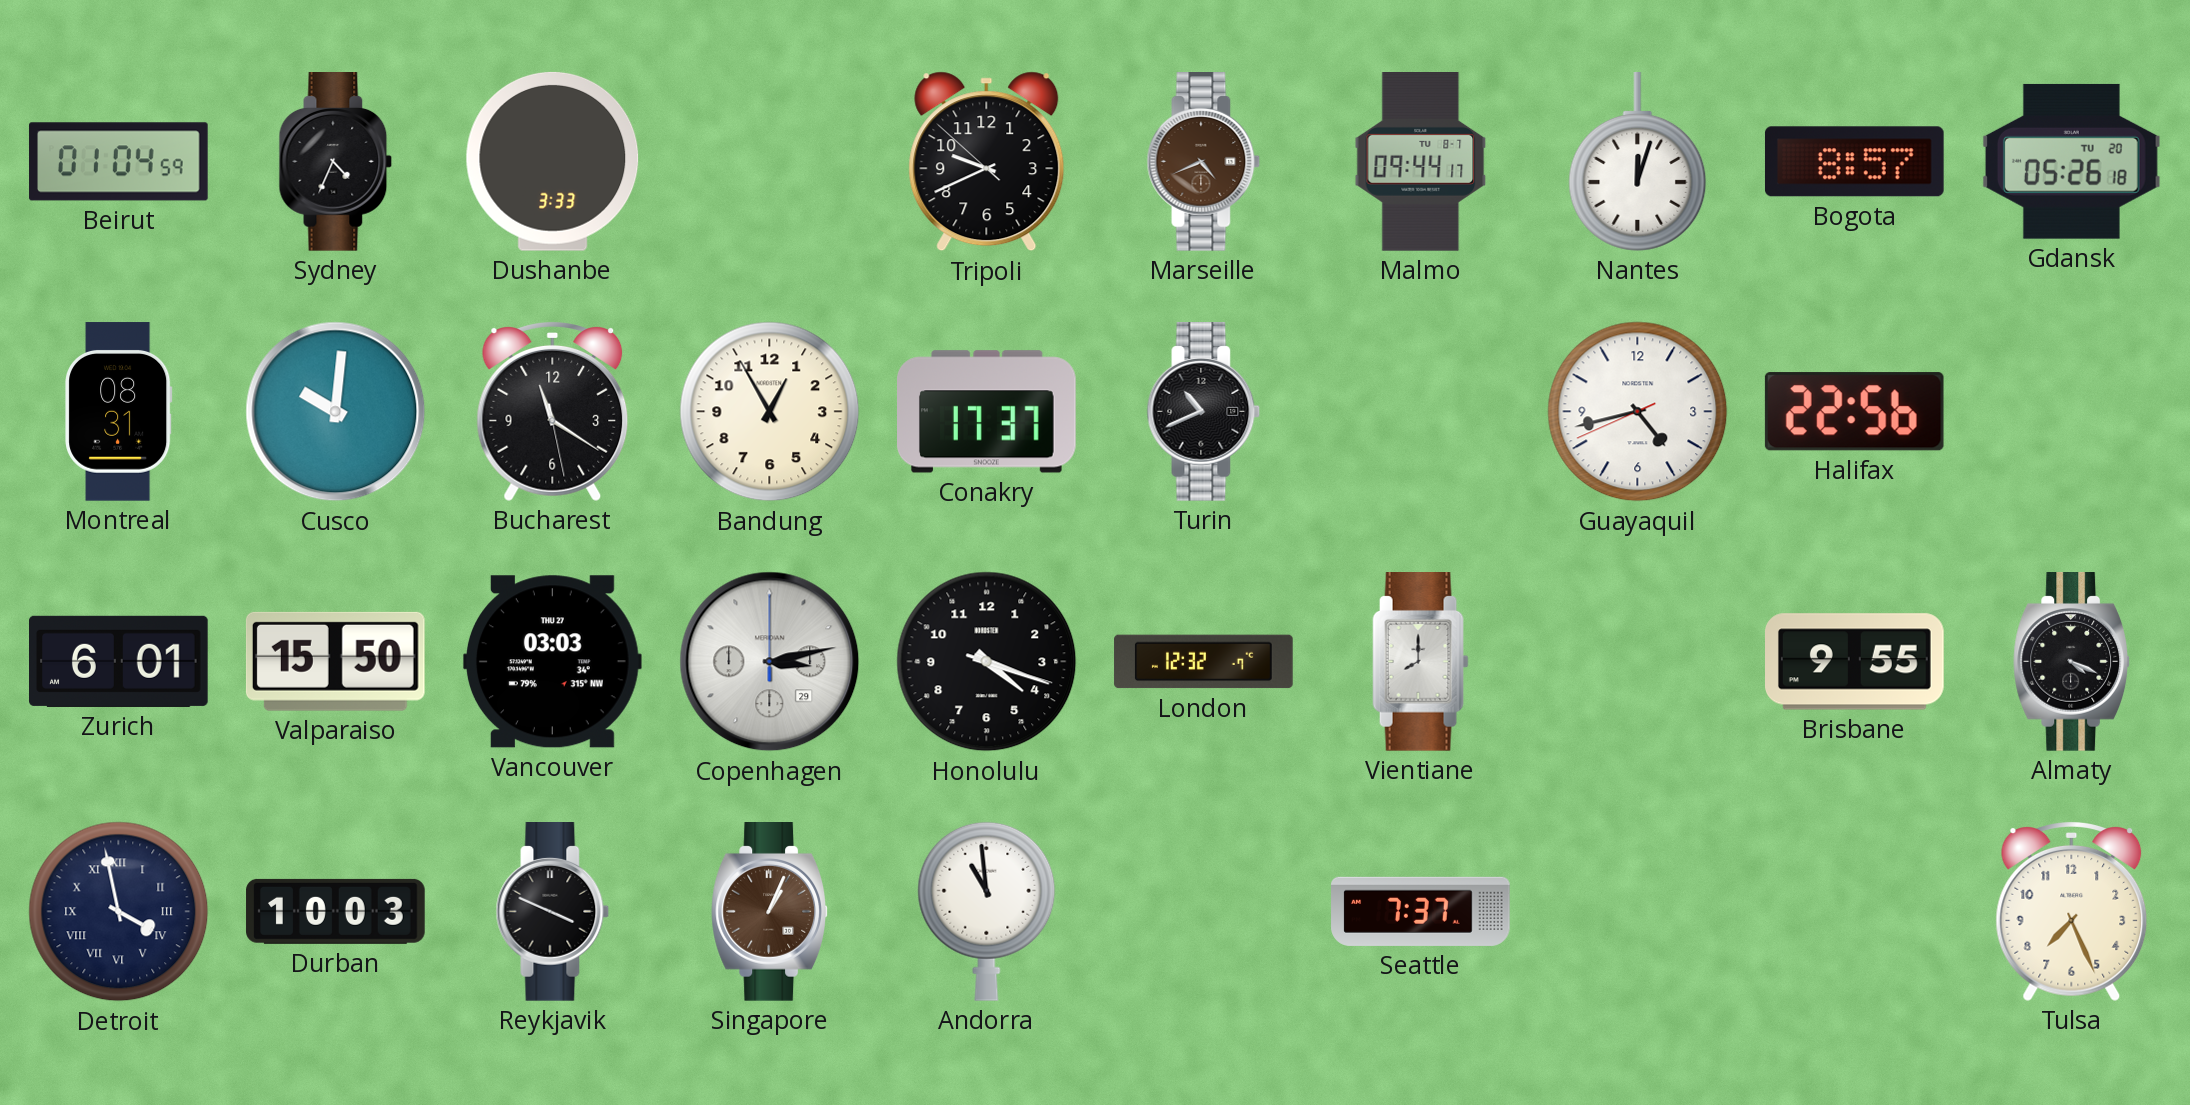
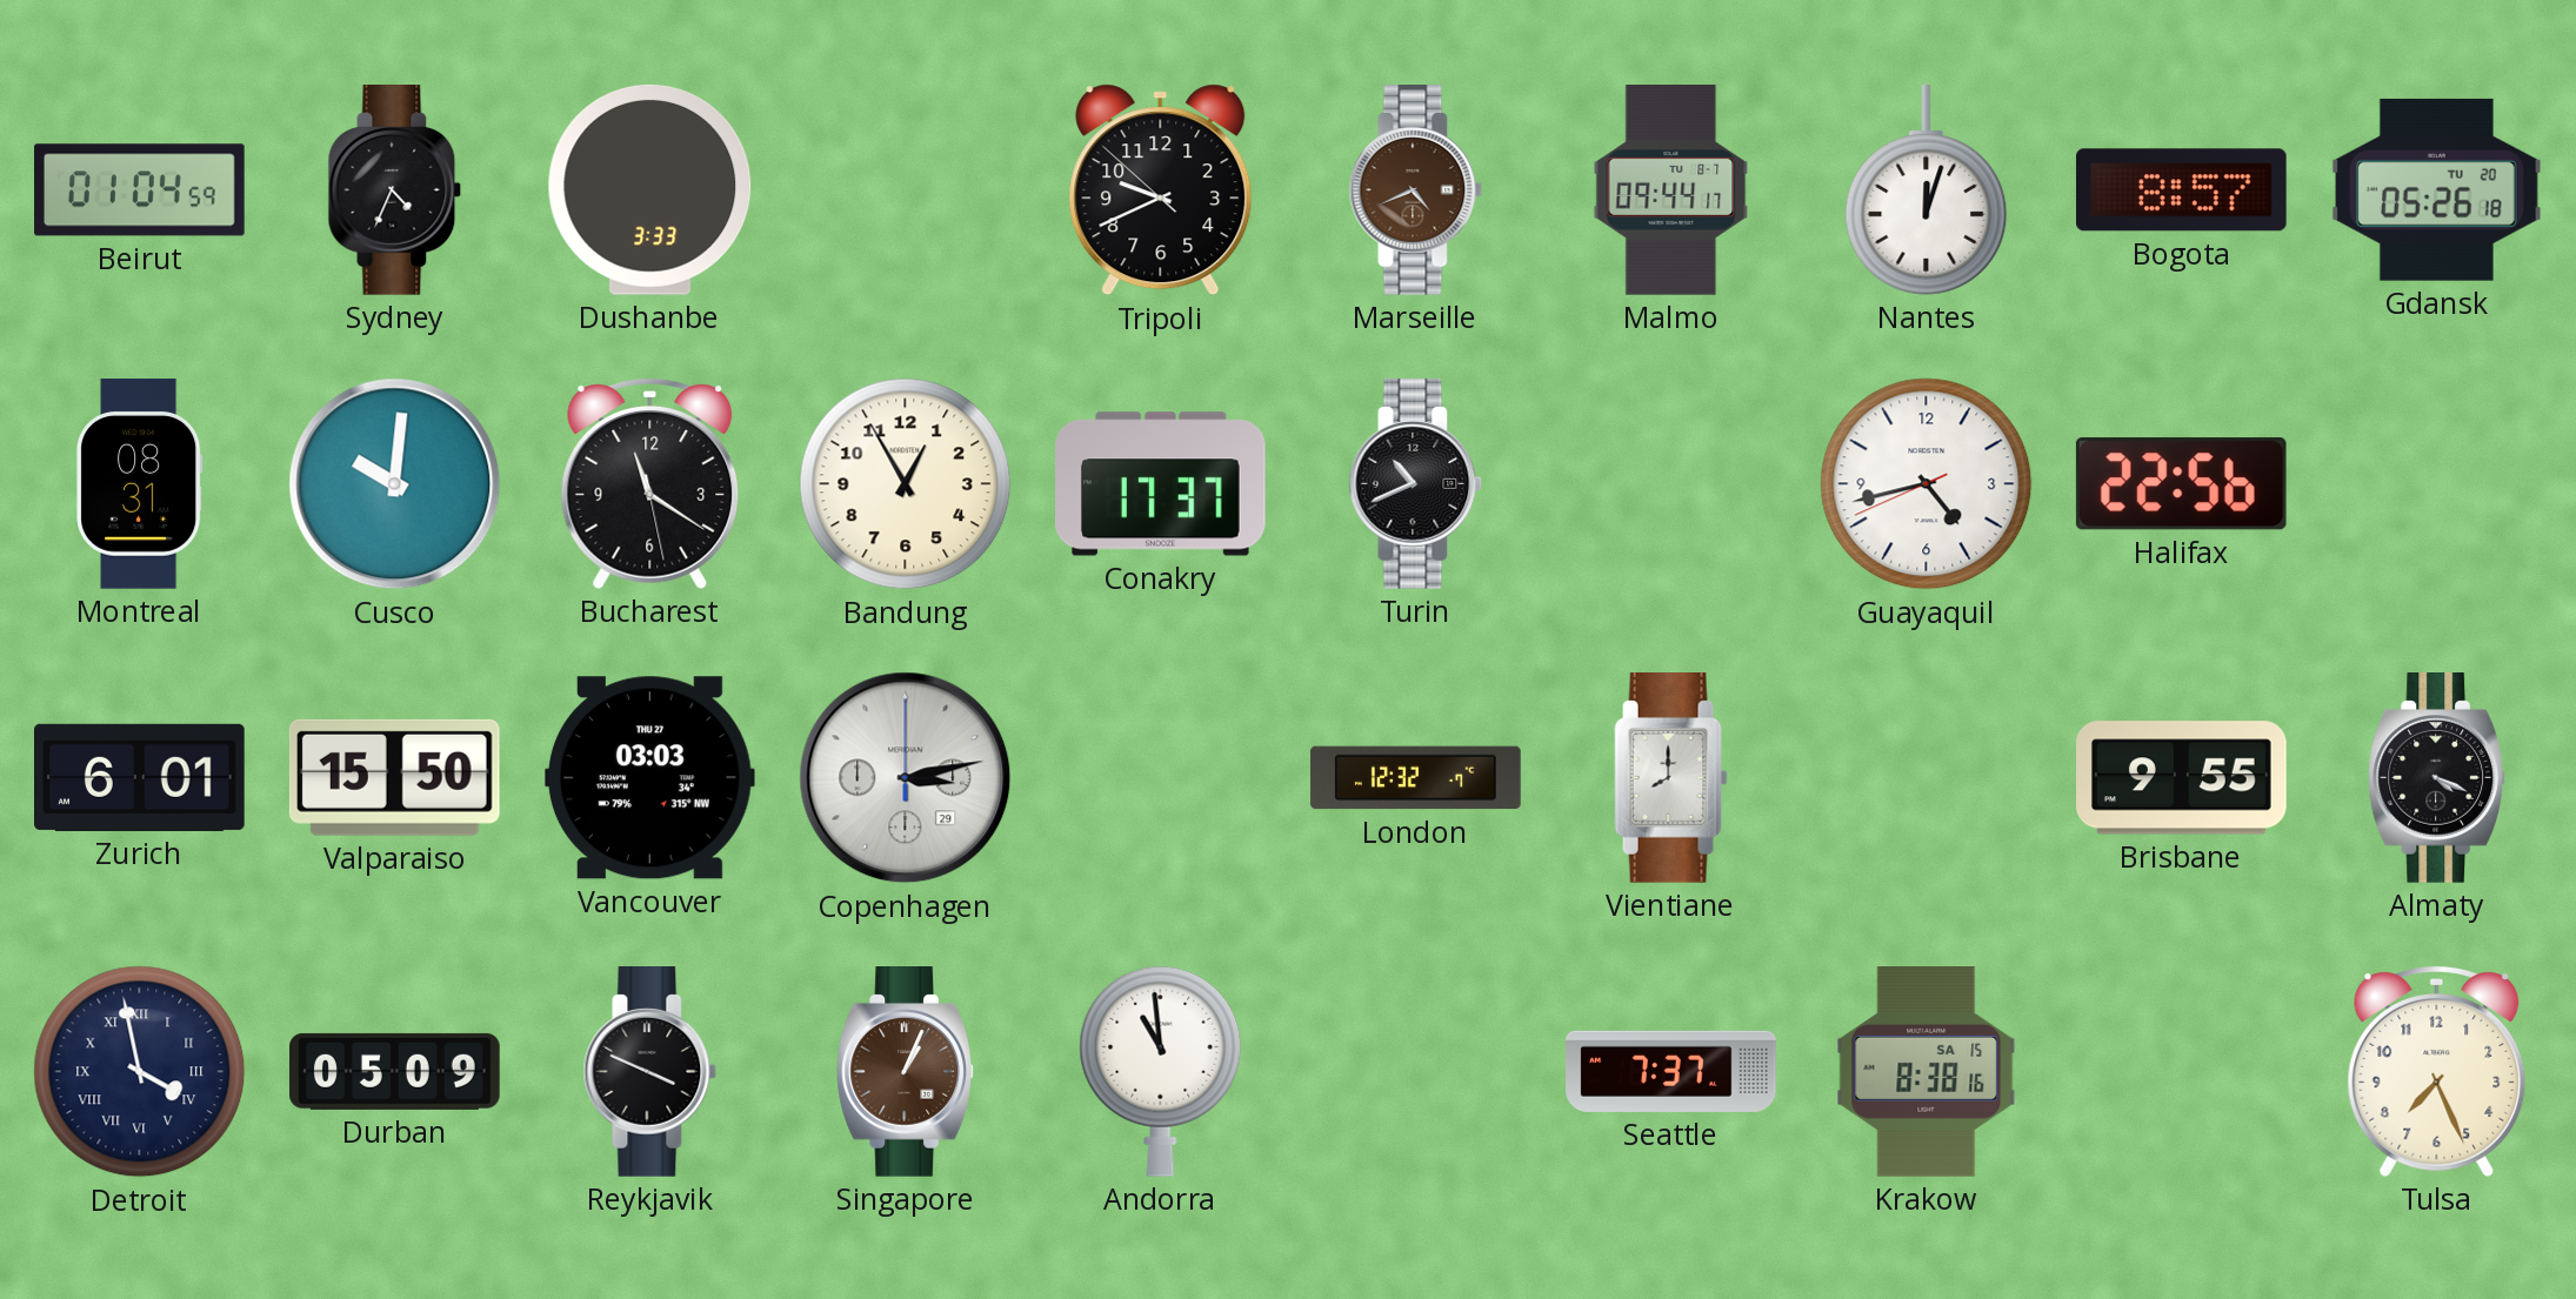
Honolulu: 4:18 -> none (987, 662)
Durban: 10:03 -> 05:09 (395, 1071)
Krakow: none -> 8:38 (1927, 1072)
